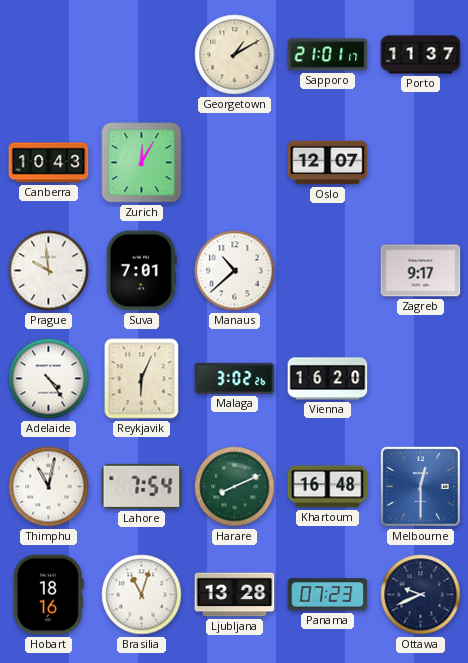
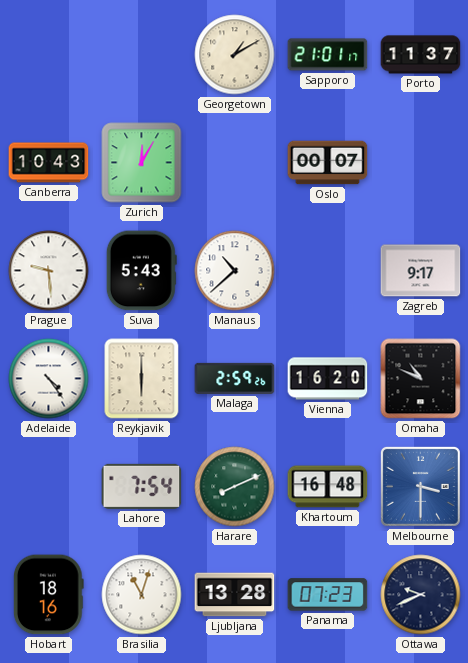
Oslo: 12:07 -> 00:07 (328, 163)
Prague: 9:59 -> 9:29 (49, 271)
Suva: 7:01 -> 5:43 (141, 271)
Reykjavik: 6:04 -> 6:00 (142, 379)
Malaga: 3:02 -> 2:59 (235, 378)
Omaha: none -> 10:49 (421, 379)
Thimphu: 11:02 -> none (49, 487)
Melbourne: 12:30 -> 3:30 (420, 486)
